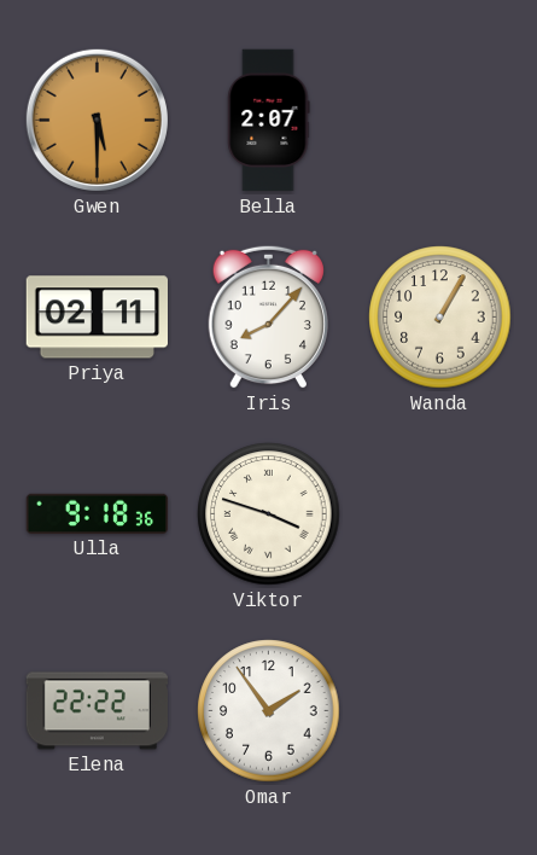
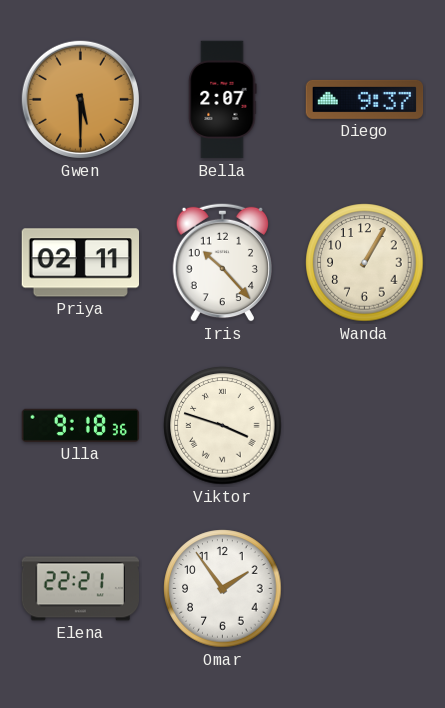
Diego: none -> 9:37 (365, 99)
Iris: 8:07 -> 10:23 (222, 262)
Elena: 22:22 -> 22:21 (80, 589)
